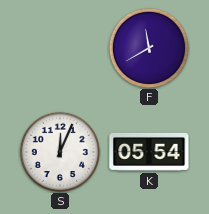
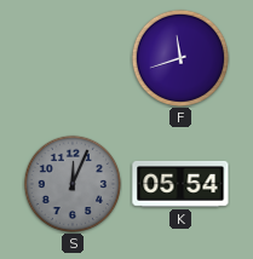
F: 11:40 -> 11:42 (179, 57)
S dial: white -> grey (71, 183)
